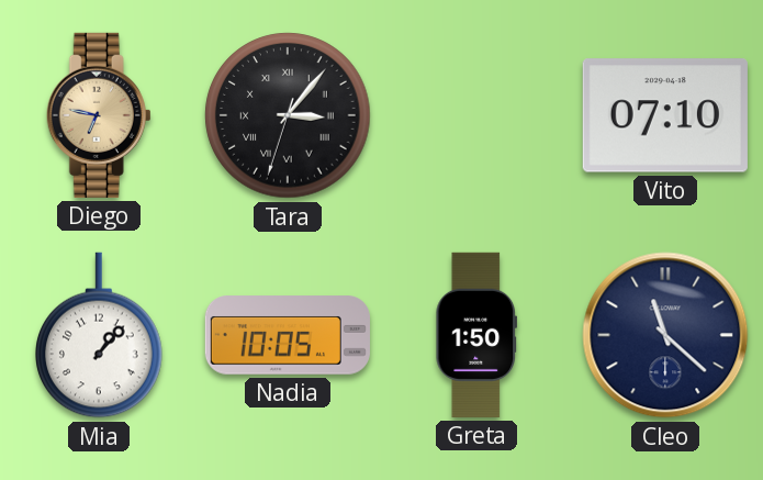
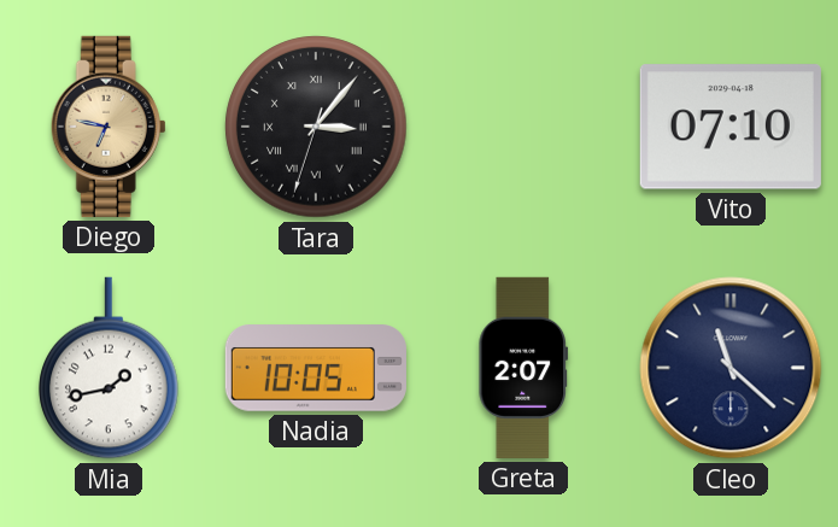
Mia: 1:07 -> 1:43 (109, 368)
Greta: 1:50 -> 2:07 (523, 368)
